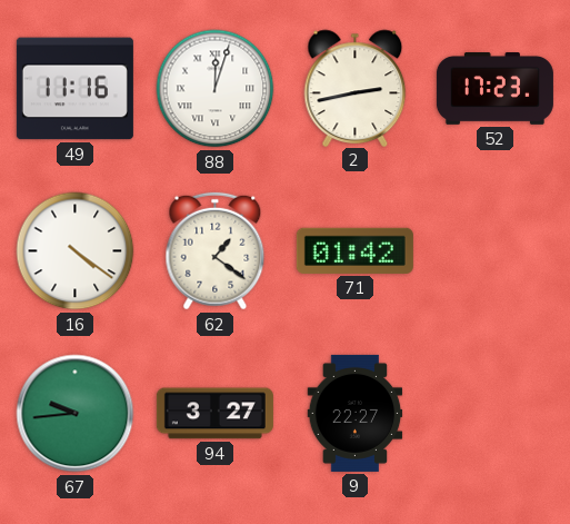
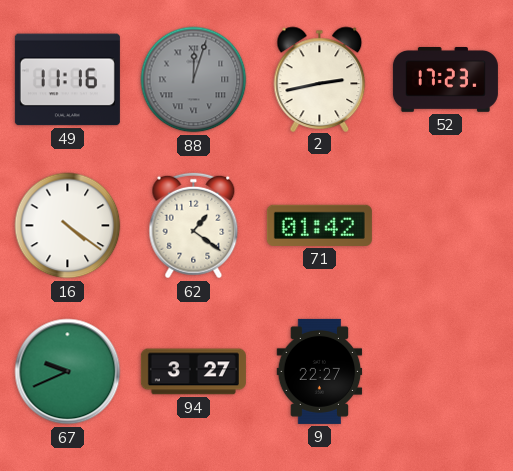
88 dial: white -> grey (194, 80)
67: 9:44 -> 9:41 (68, 372)
